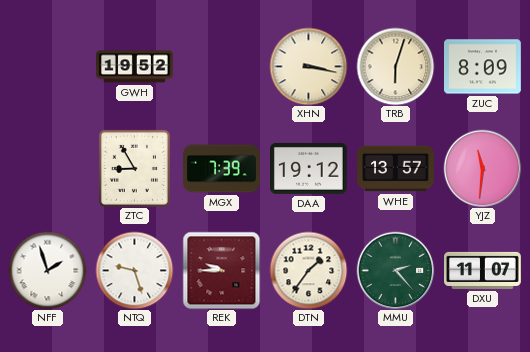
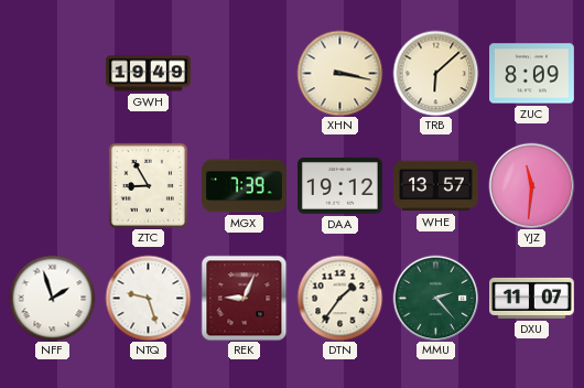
GWH: 19:52 -> 19:49 (149, 74)
TRB: 6:03 -> 6:08 (435, 73)
REK: 9:45 -> 9:04 (244, 298)
